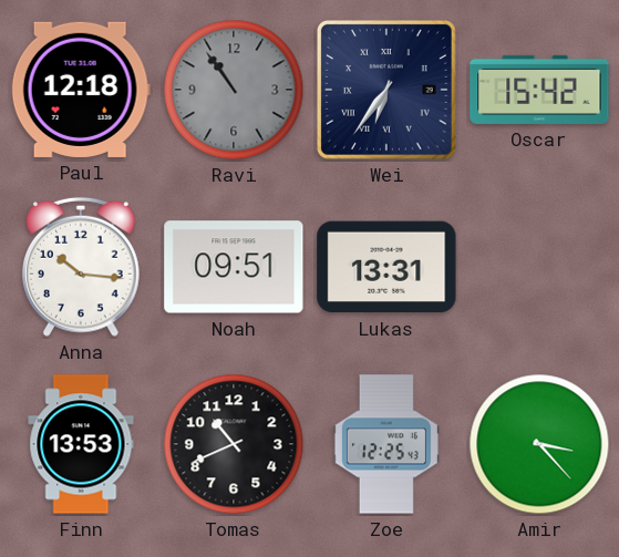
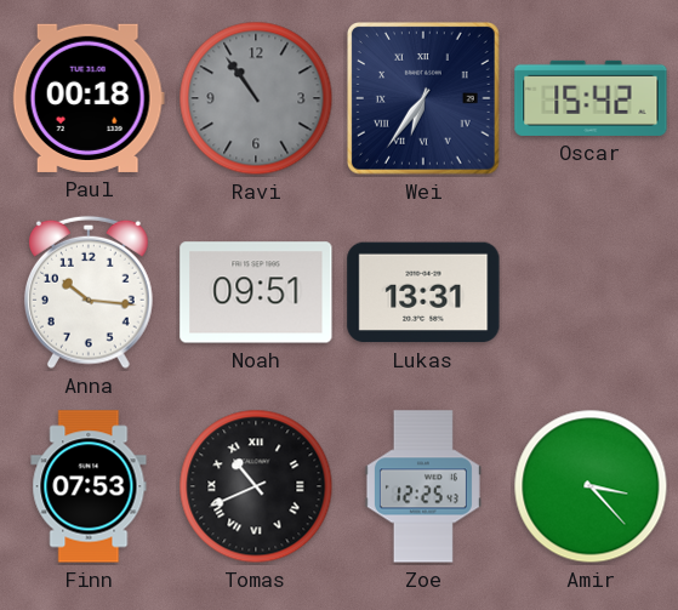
Paul: 12:18 -> 00:18 (89, 98)
Finn: 13:53 -> 07:53 (89, 486)
Tomas numerals: Arabic -> Roman (256, 486)
